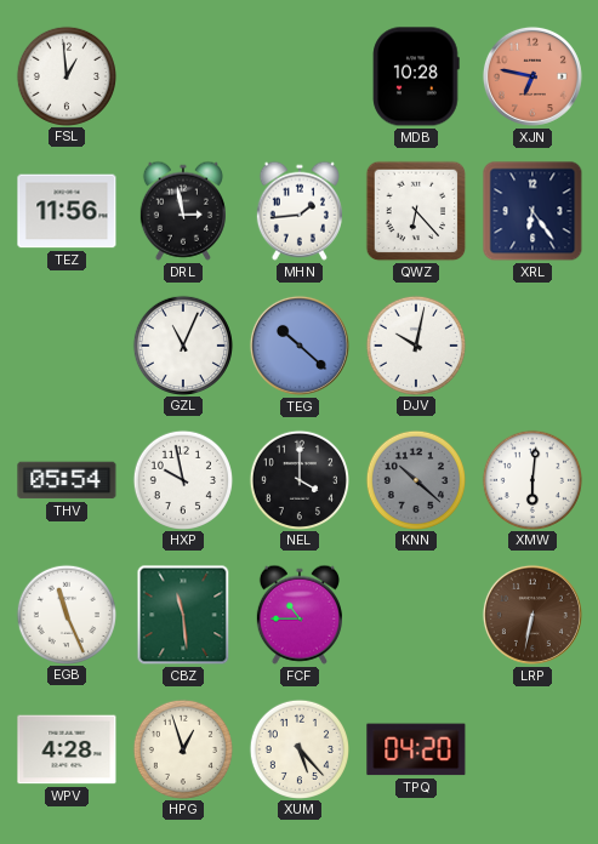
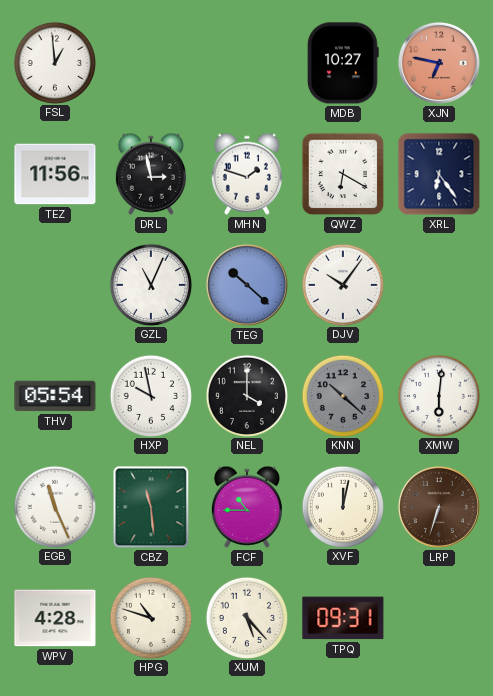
MDB: 10:28 -> 10:27 (343, 63)
MHN: 1:44 -> 1:48 (247, 174)
QWZ: 6:23 -> 6:20 (343, 174)
DJV: 10:02 -> 10:06 (342, 284)
XVF: none -> 12:02 (342, 506)
LRP: 6:32 -> 6:33 (439, 507)
HPG: 12:57 -> 10:48 (150, 617)
TPQ: 04:20 -> 09:31 (343, 618)
